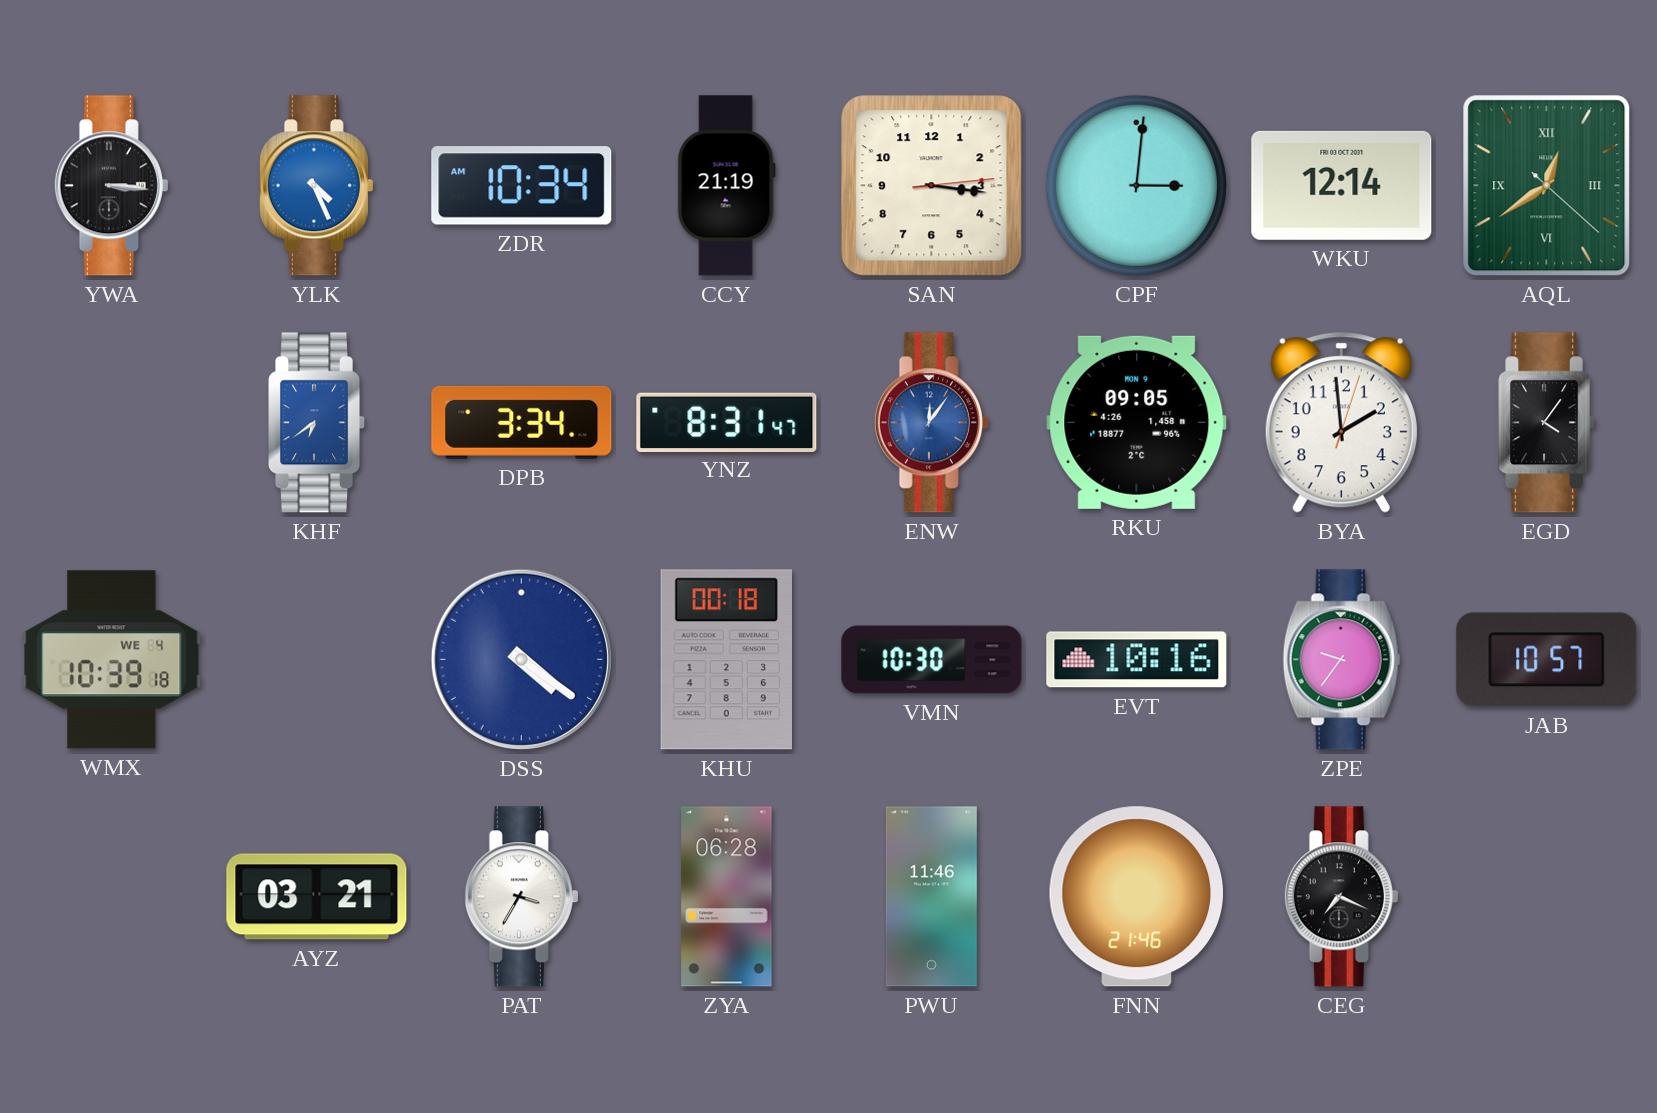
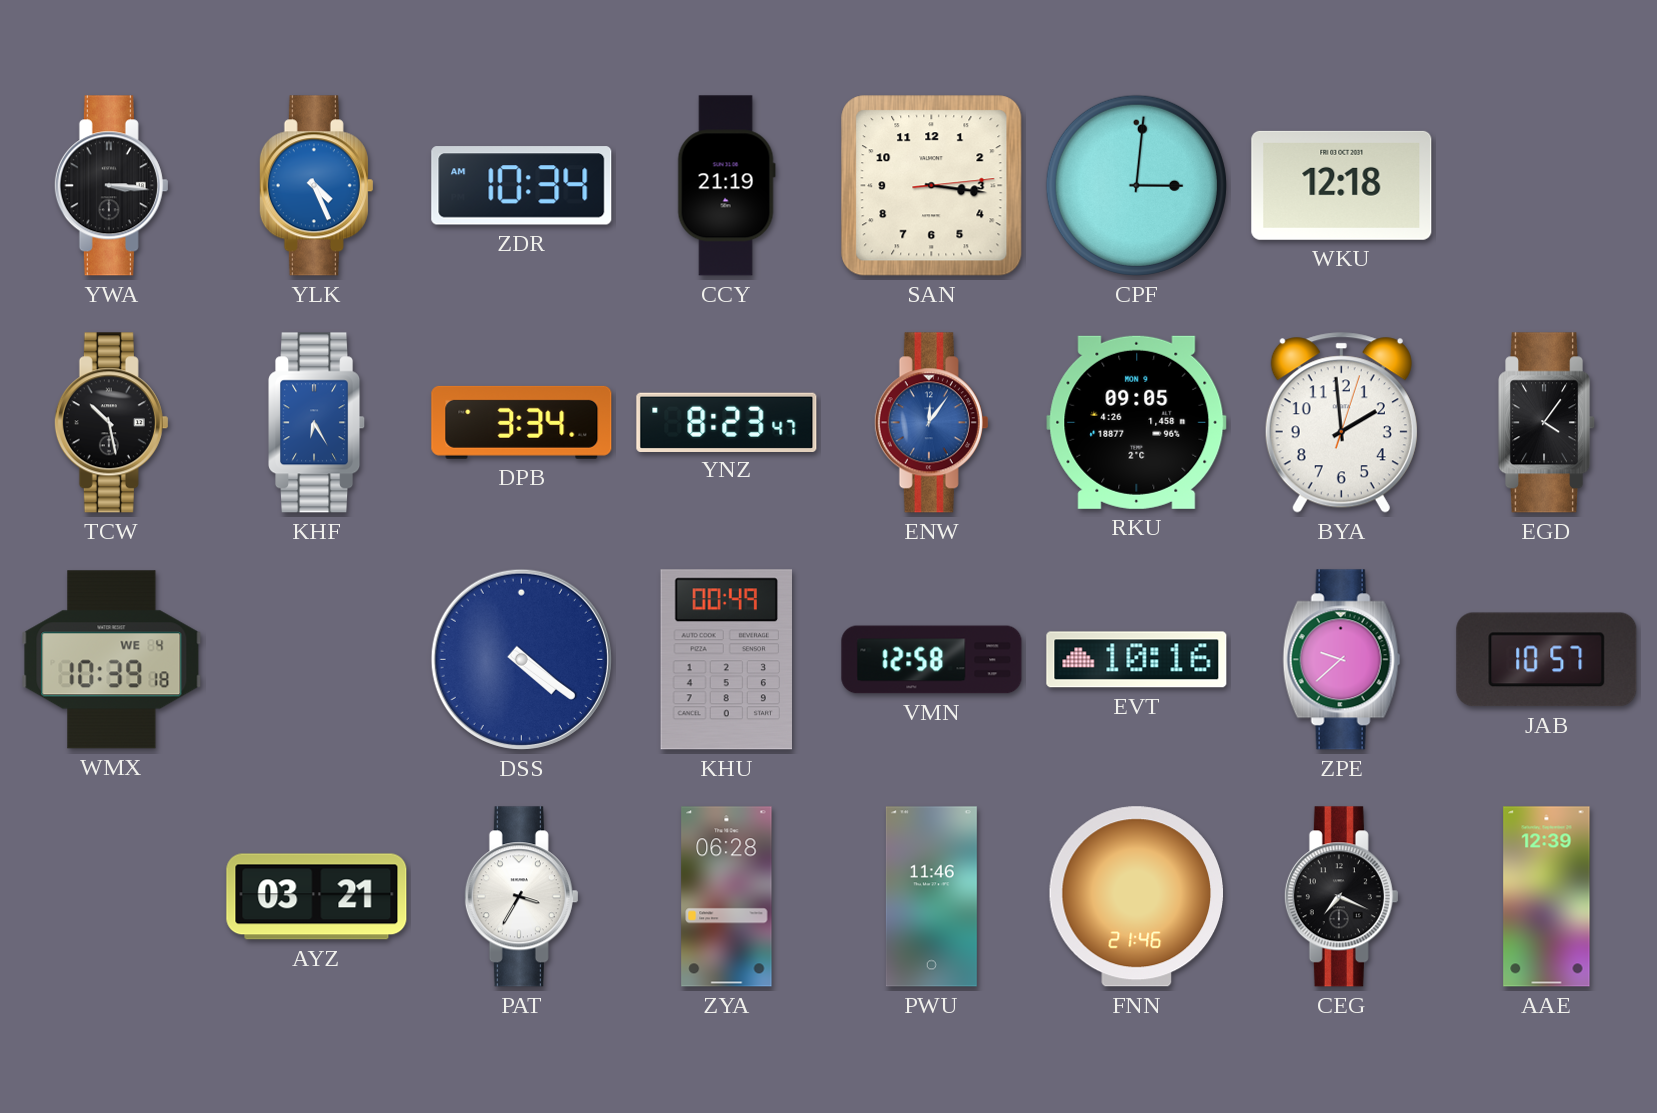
WKU: 12:14 -> 12:18 (1342, 185)
AQL: 12:39 -> none (1547, 186)
TCW: none -> 10:28 (111, 423)
KHF: 6:39 -> 6:25 (317, 423)
YNZ: 8:31 -> 8:23 (727, 422)
KHU: 00:18 -> 00:49 (726, 660)
VMN: 10:30 -> 12:58 (932, 660)
ZPE: 9:36 -> 9:38 (1342, 660)
AAE: none -> 12:39 (1547, 897)
